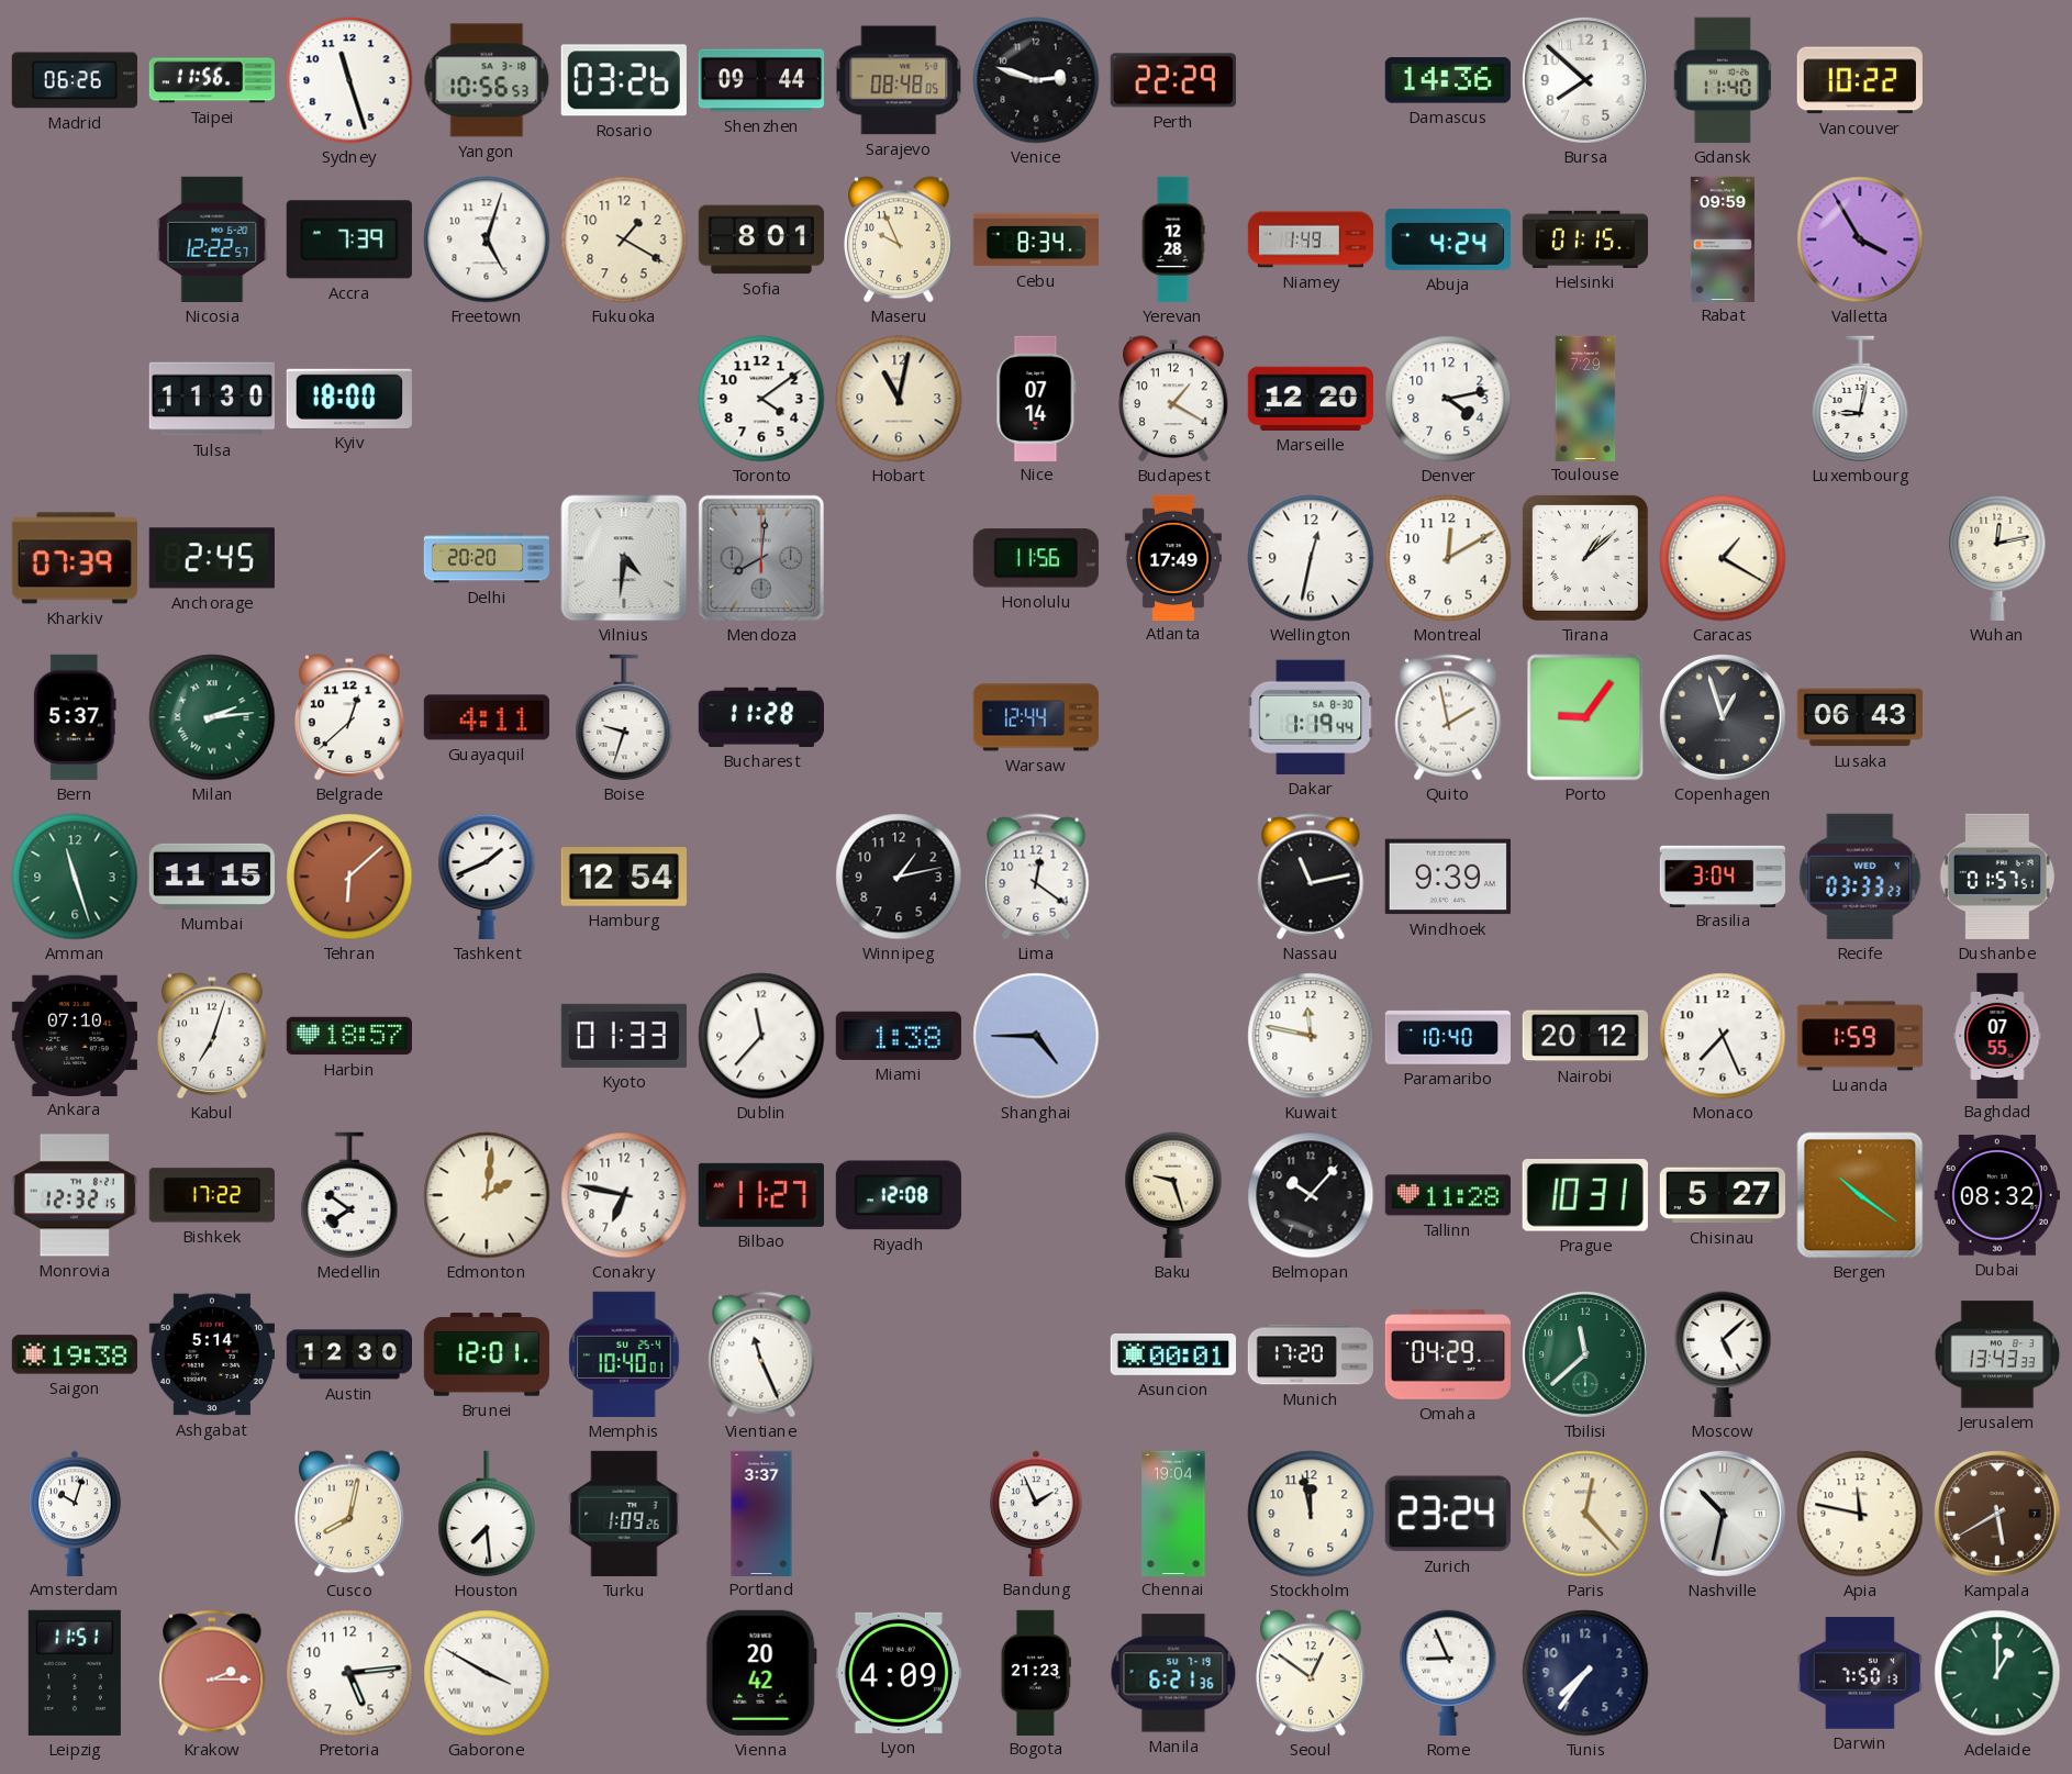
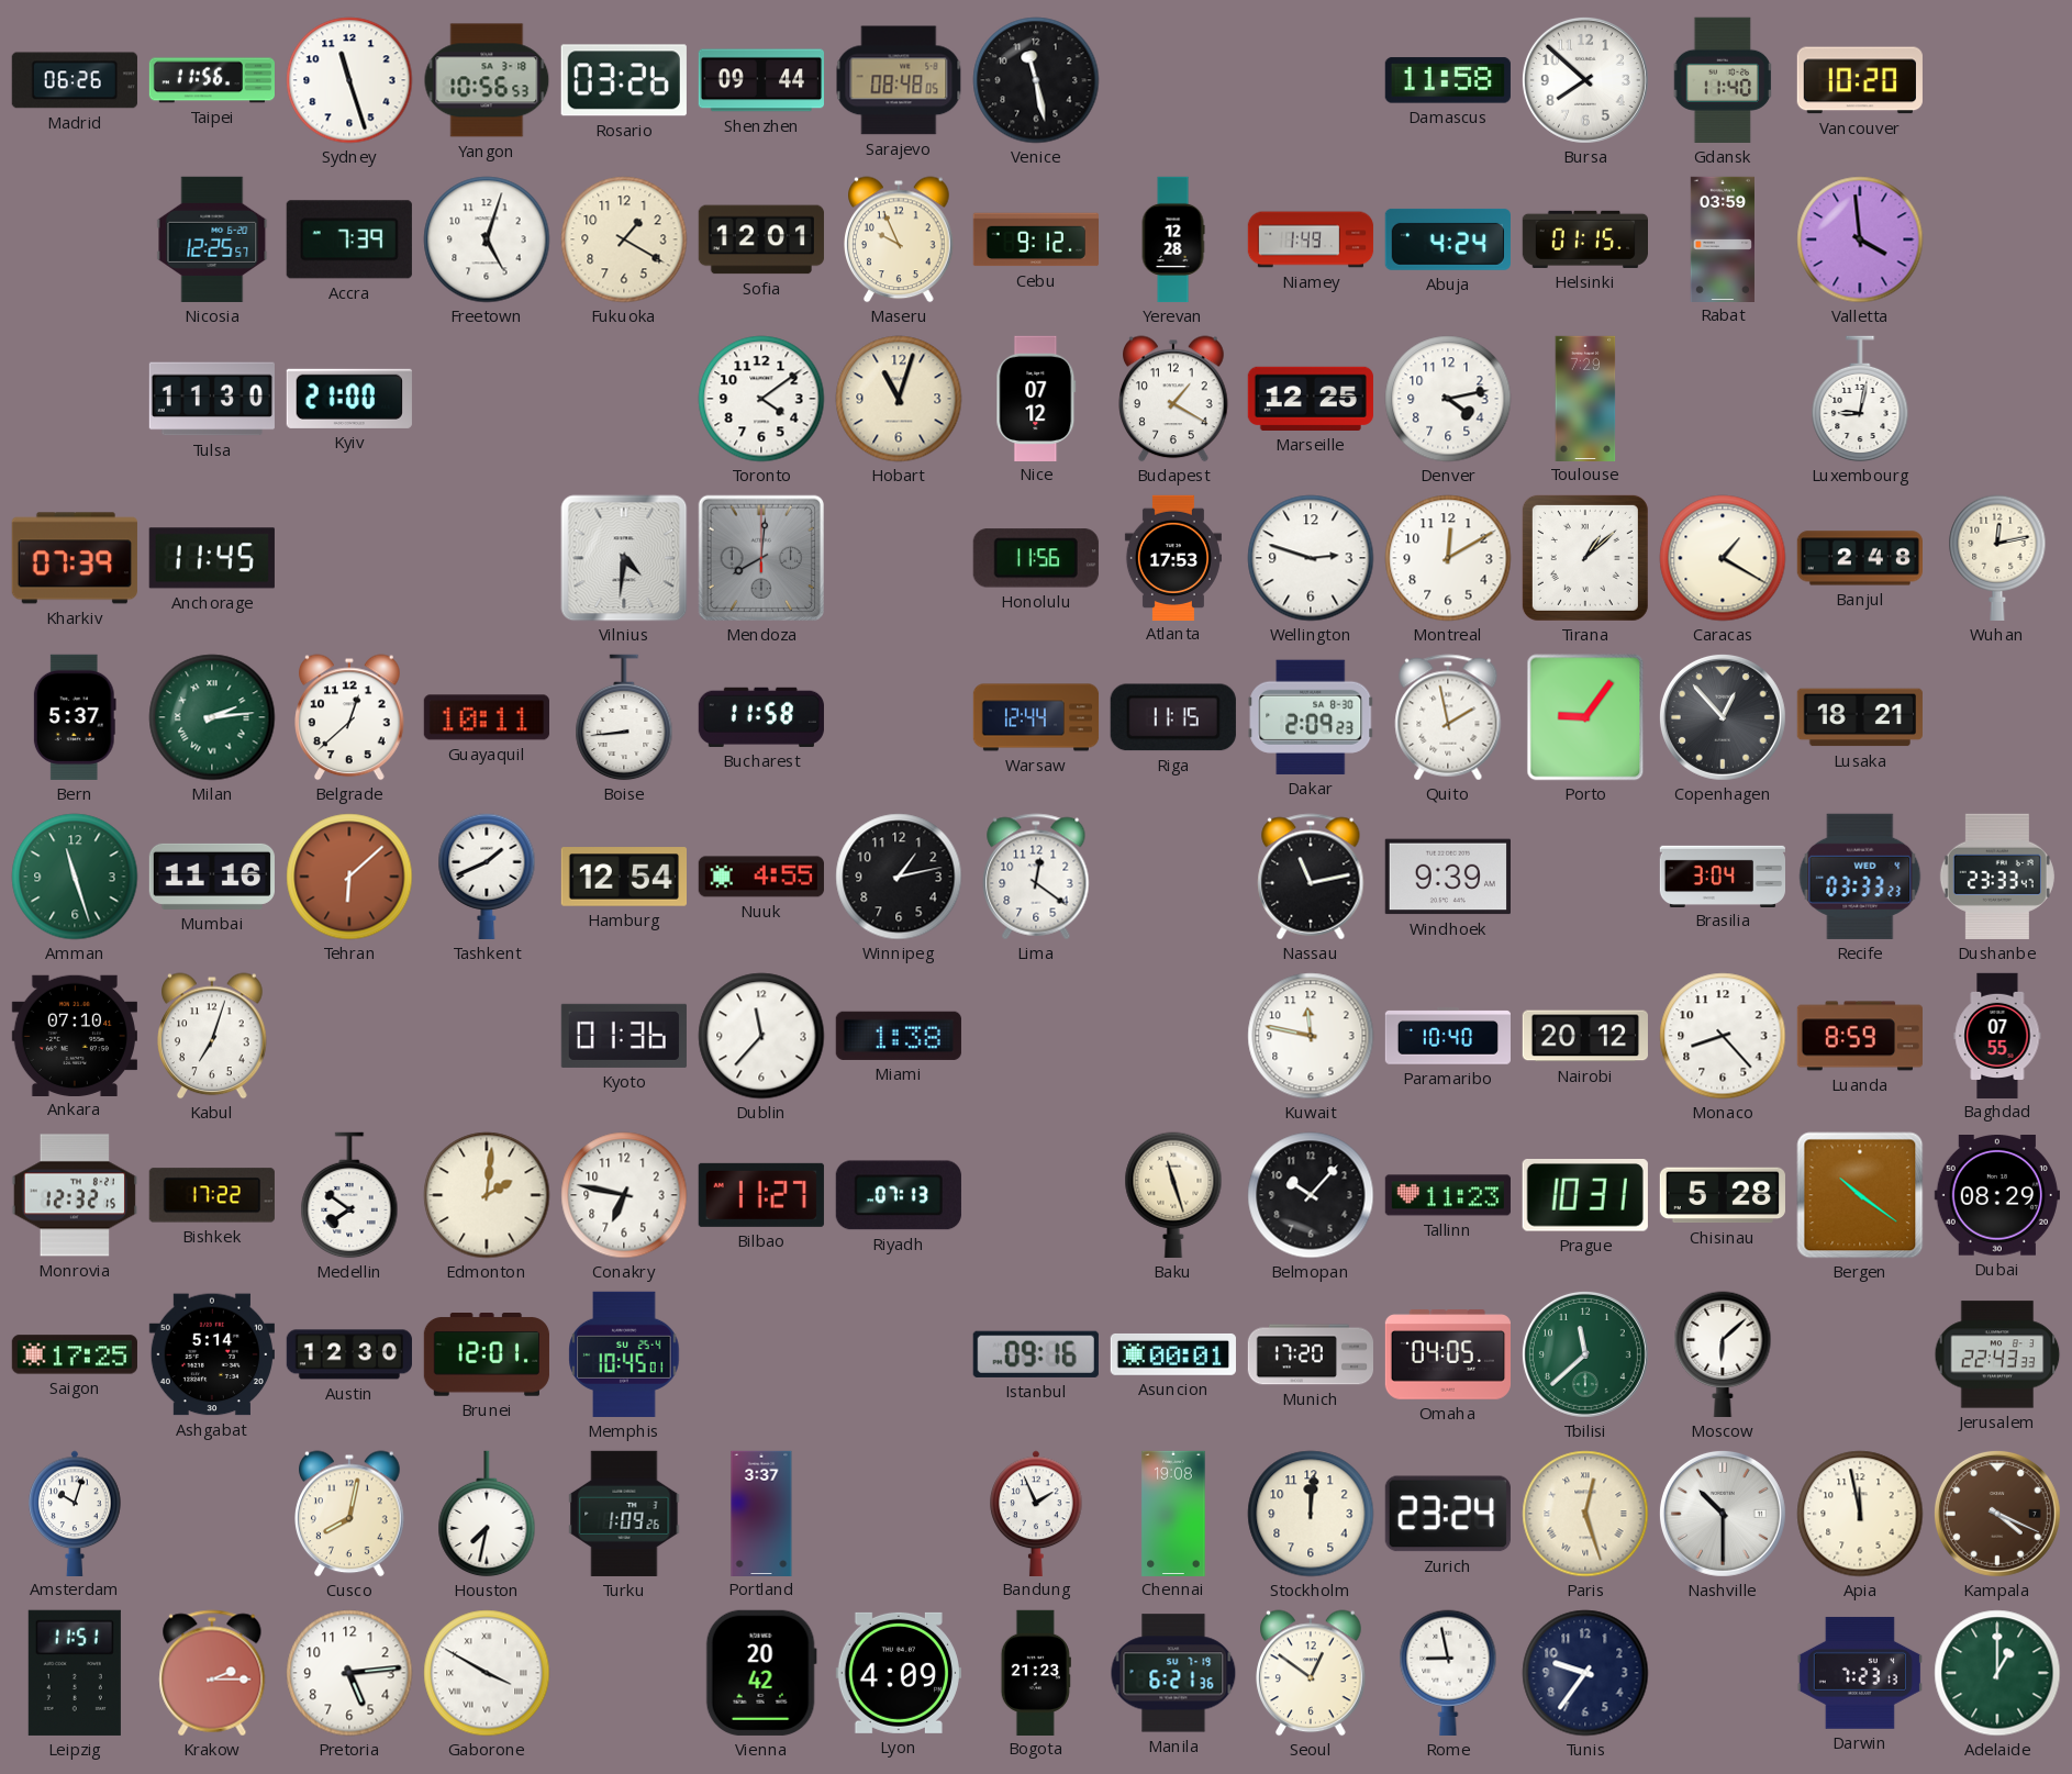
Venice: 2:48 -> 11:28 (1036, 80)
Perth: 22:29 -> none (1173, 80)
Damascus: 14:36 -> 11:58 (1448, 80)
Vancouver: 10:22 -> 10:20 (1860, 80)
Nicosia: 12:22 -> 12:25 (212, 239)
Sofia: 8:01 -> 12:01 (761, 239)
Cebu: 8:34 -> 9:12 (1035, 239)
Rabat: 09:59 -> 03:59 (1722, 238)
Valletta: 3:55 -> 3:59 (1860, 239)
Kyiv: 18:00 -> 21:00 (349, 399)
Hobart: 11:02 -> 11:03 (899, 399)
Nice: 07:14 -> 07:12 (1036, 398)
Marseille: 12:20 -> 12:25 (1311, 399)
Anchorage: 2:45 -> 11:45 (212, 558)
Delhi: 20:20 -> none (487, 558)
Atlanta: 17:49 -> 17:53 (1173, 557)
Wellington: 12:32 -> 2:48 (1311, 558)
Banjul: none -> 2:48 (1859, 558)
Guayaquil: 4:11 -> 10:11 (487, 717)
Boise: 9:33 -> 8:44 (624, 717)
Bucharest: 11:28 -> 11:58 (761, 717)
Riga: none -> 11:15 (1173, 717)
Dakar: 1:19 -> 2:09 (1311, 717)
Copenhagen: 12:57 -> 12:53 (1723, 717)
Lusaka: 06:43 -> 18:21 (1859, 717)
Mumbai: 11:15 -> 11:16 (211, 877)
Nuuk: none -> 4:55 (760, 877)
Dushanbe: 01:57 -> 23:33 (1997, 877)
Harbin: 18:57 -> none (349, 1036)
Kyoto: 01:33 -> 01:36 (624, 1036)
Shanghai: 4:45 -> none (1036, 1036)
Monaco: 7:26 -> 8:23 (1723, 1036)
Luanda: 1:59 -> 8:59 (1859, 1036)
Riyadh: 12:08 -> 07:13 (899, 1195)
Baku: 9:27 -> 11:27 (1173, 1195)
Tallinn: 11:28 -> 11:23 (1448, 1195)
Chisinau: 5:27 -> 5:28 (1723, 1195)
Dubai: 08:32 -> 08:29 (1997, 1195)
Saigon: 19:38 -> 17:25 (75, 1354)
Memphis: 10:40 -> 10:45 (624, 1354)
Vientiane: 11:26 -> none (761, 1354)
Istanbul: none -> 09:16 (1036, 1354)
Omaha: 04:29 -> 04:05 (1447, 1354)
Moscow: 5:08 -> 6:08 (1723, 1354)
Jerusalem: 13:43 -> 22:43 (1997, 1354)
Houston: 7:29 -> 7:32 (487, 1514)
Chennai: 19:04 -> 19:08 (1173, 1513)
Stockholm: 11:58 -> 12:01 (1311, 1514)
Paris: 12:23 -> 12:27 (1585, 1514)
Nashville: 10:32 -> 10:30 (1723, 1514)
Apia: 11:47 -> 11:58 (1860, 1514)
Kampala: 5:40 -> 4:19 (1997, 1514)
Rome: 8:56 -> 8:58 (1448, 1673)
Tunis: 7:36 -> 9:36 (1585, 1673)
Darwin: 7:50 -> 7:23 (1860, 1673)
